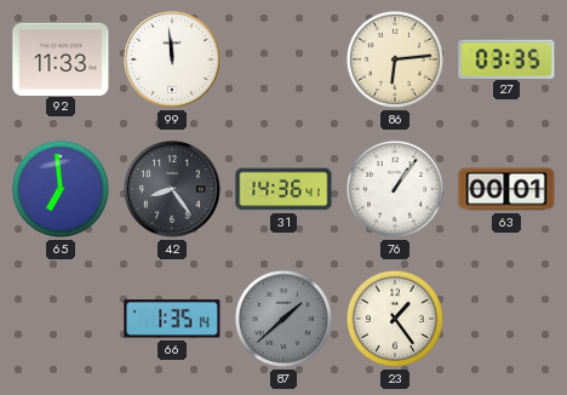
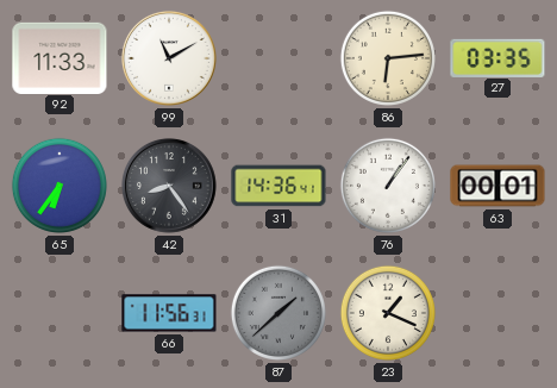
99: 11:59 -> 11:10 (169, 58)
65: 6:59 -> 6:36 (60, 186)
66: 1:35 -> 11:56 (169, 313)
23: 1:24 -> 1:19 (388, 313)
